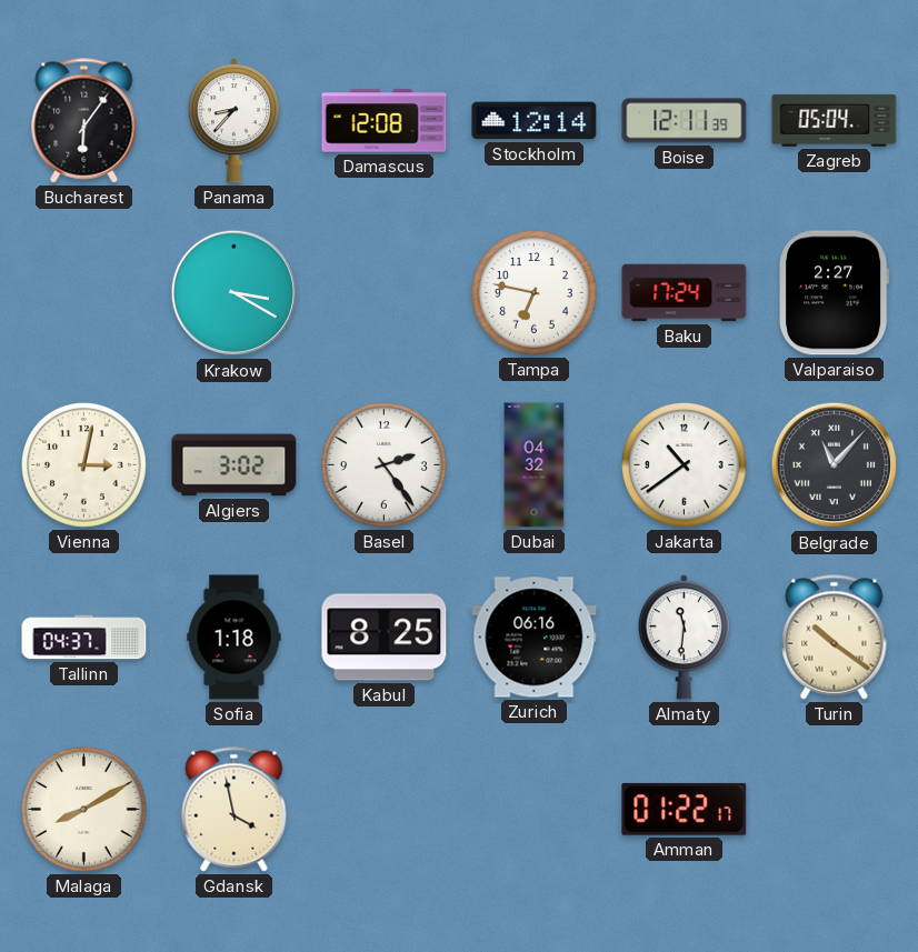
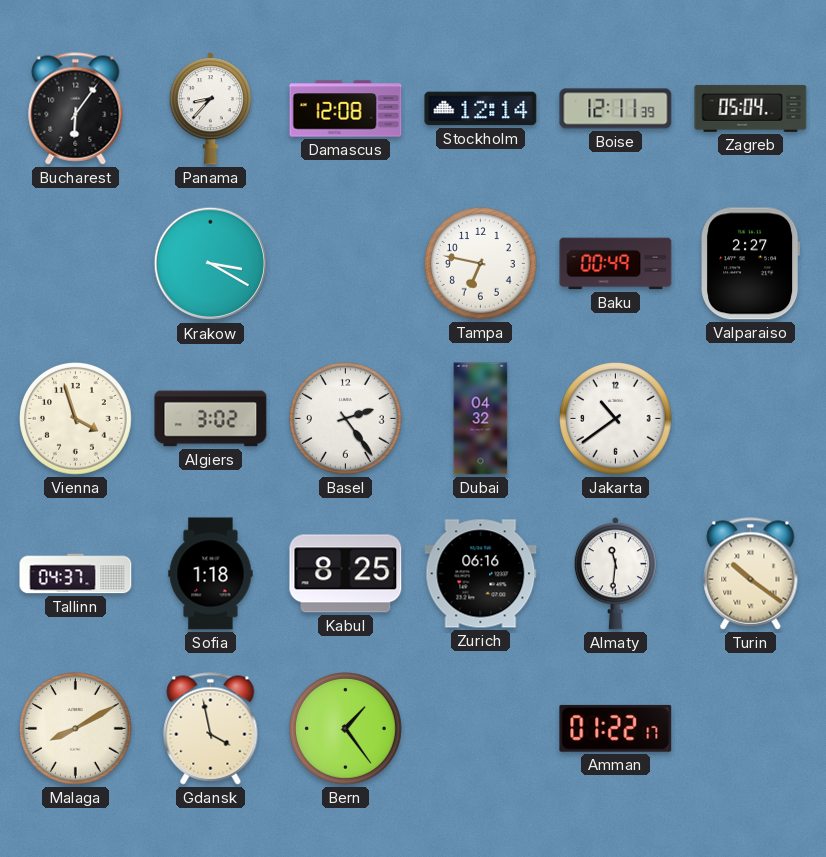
Baku: 17:24 -> 00:49 (616, 264)
Vienna: 3:02 -> 3:57 (76, 419)
Belgrade: 11:07 -> none (835, 465)
Bern: none -> 1:24 (346, 729)
